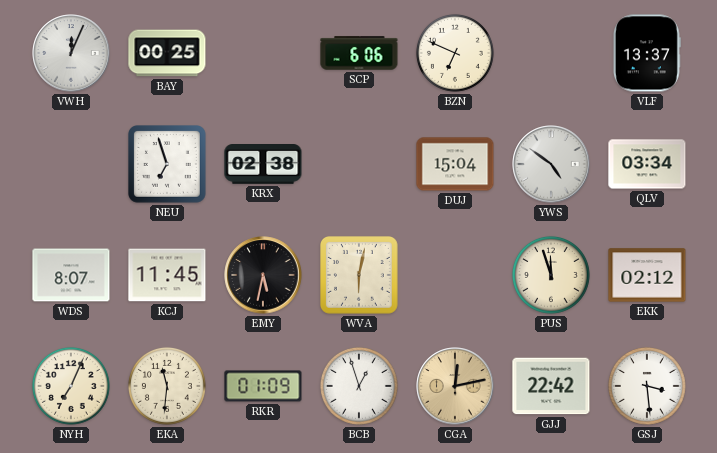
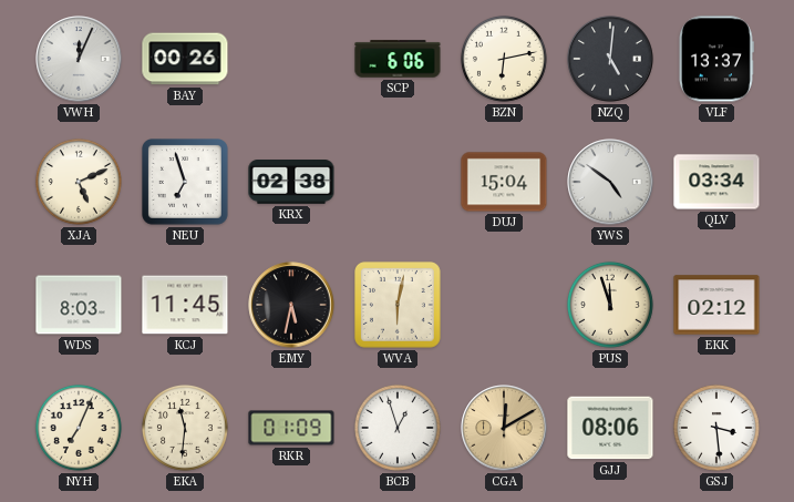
BAY: 00:25 -> 00:26 (185, 59)
BZN: 6:49 -> 6:13 (504, 59)
NZQ: none -> 5:01 (610, 59)
XJA: none -> 5:11 (79, 182)
WDS: 8:07 -> 8:03 (79, 305)
CGA: 12:13 -> 12:10 (504, 428)
GJJ: 22:42 -> 08:06 (610, 428)
